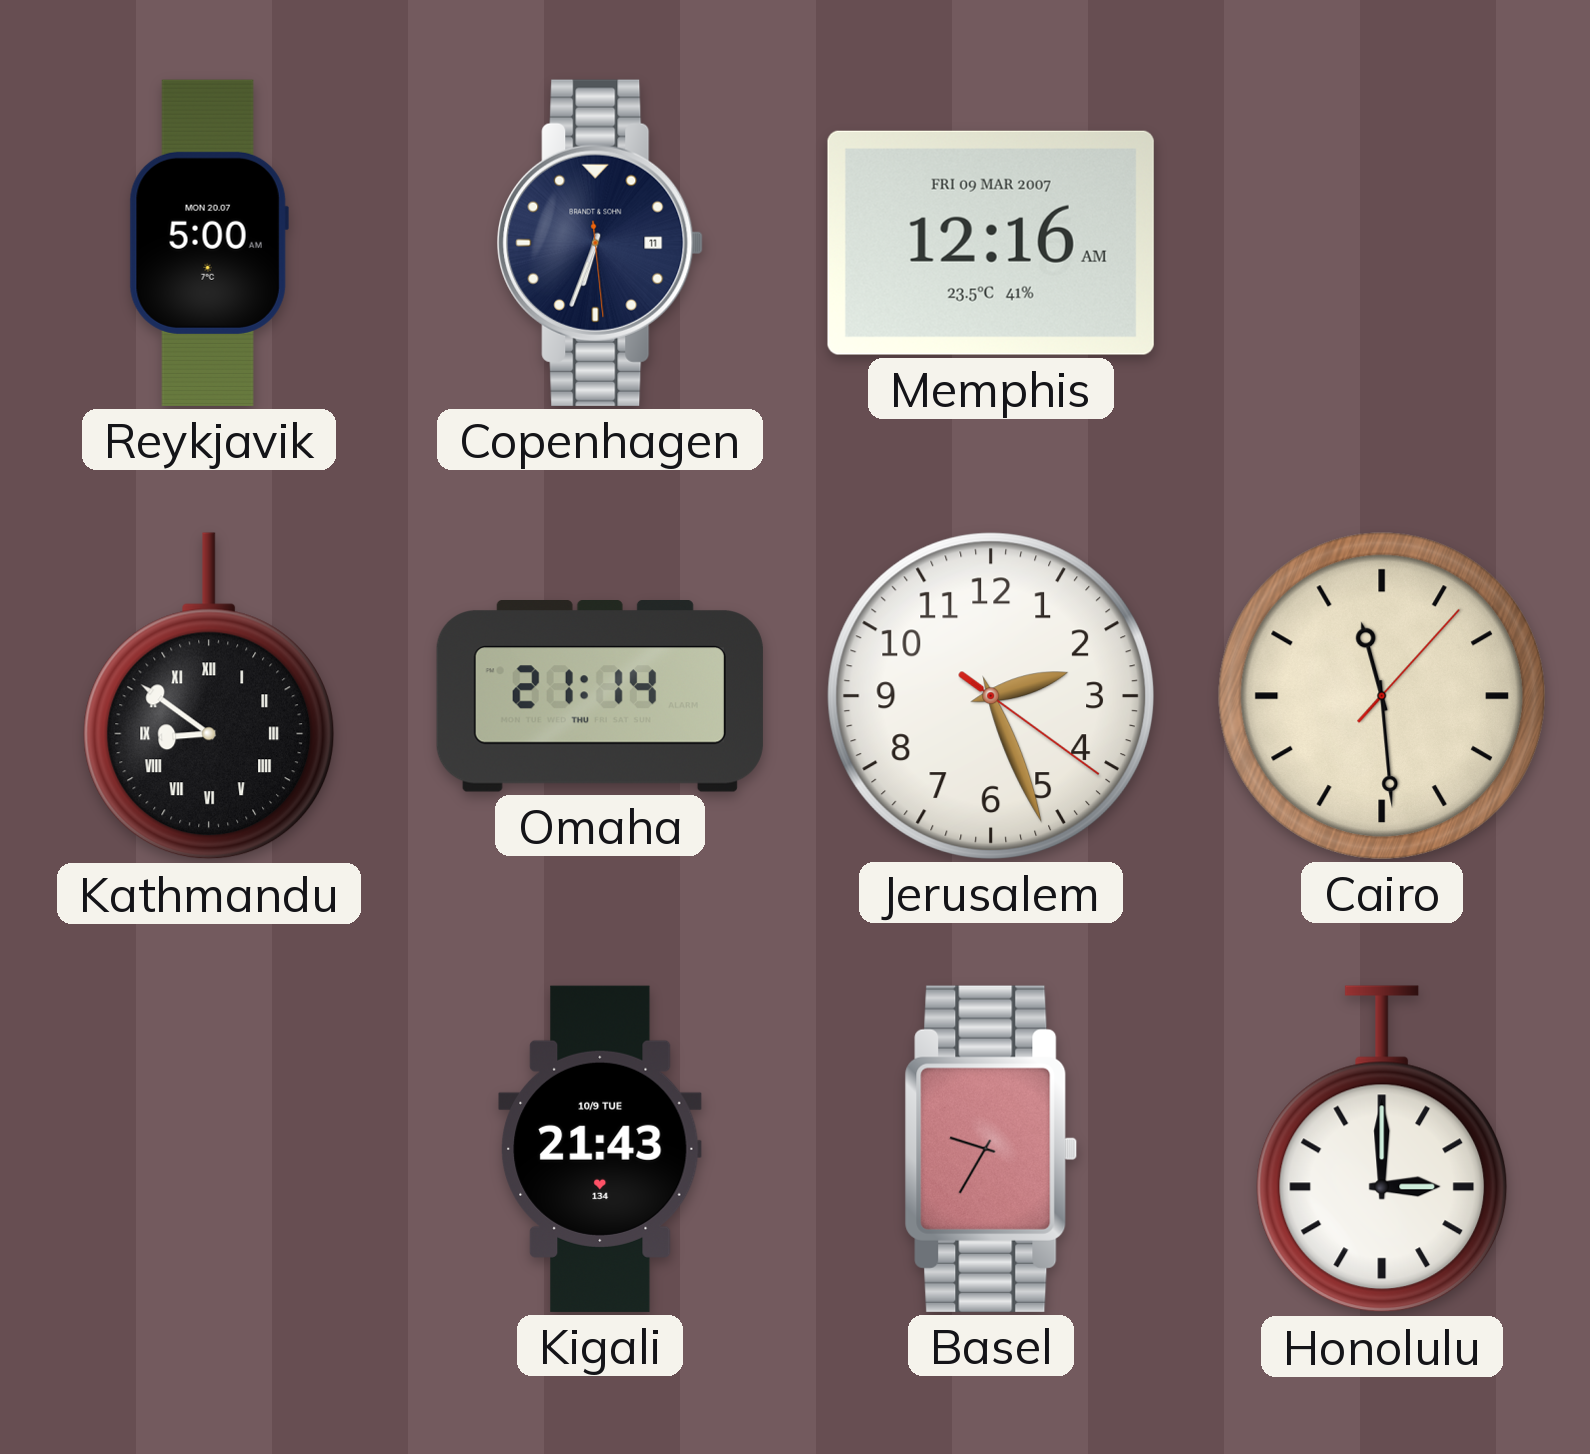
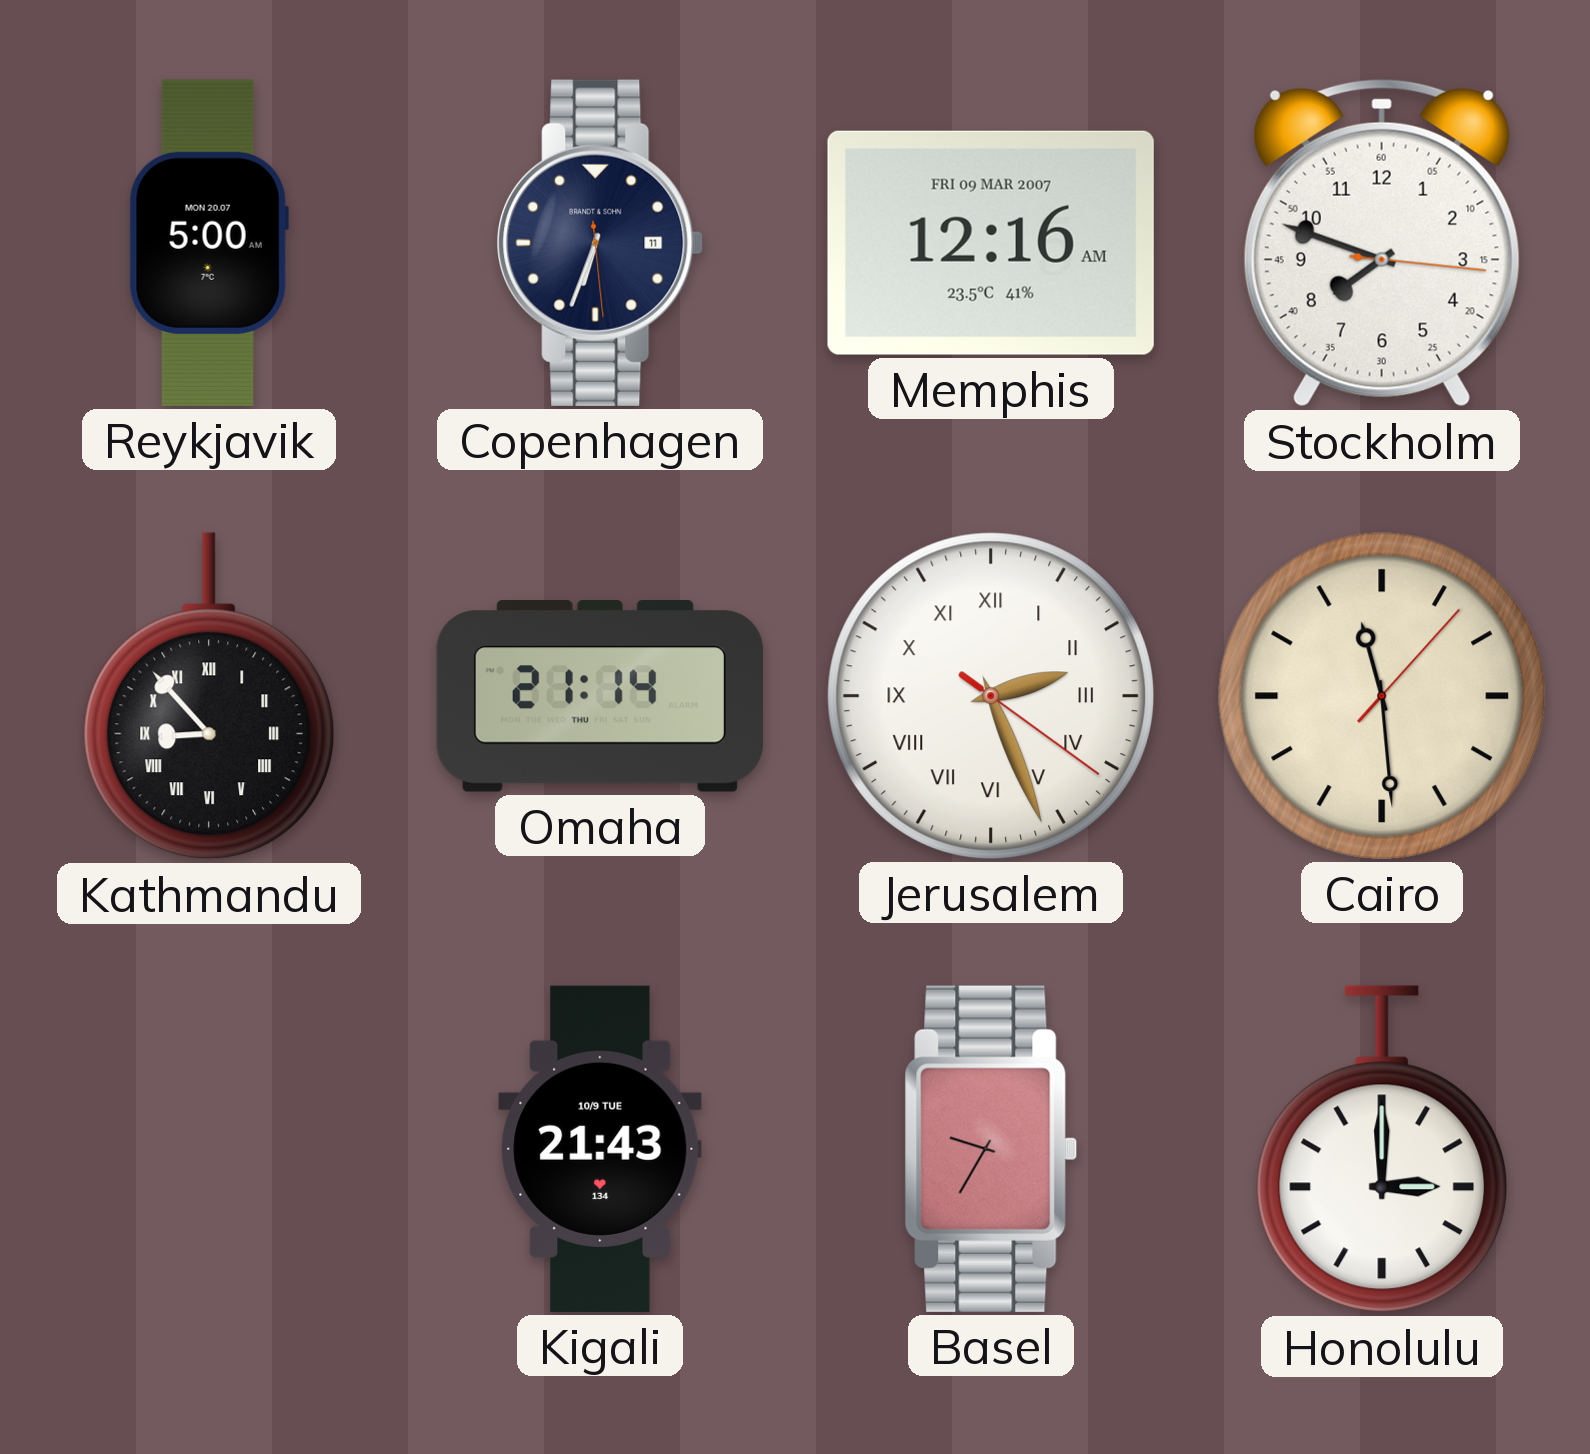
Stockholm: none -> 7:48 (1382, 243)
Kathmandu: 8:51 -> 8:53 (209, 696)
Jerusalem numerals: Arabic -> Roman (991, 696)
